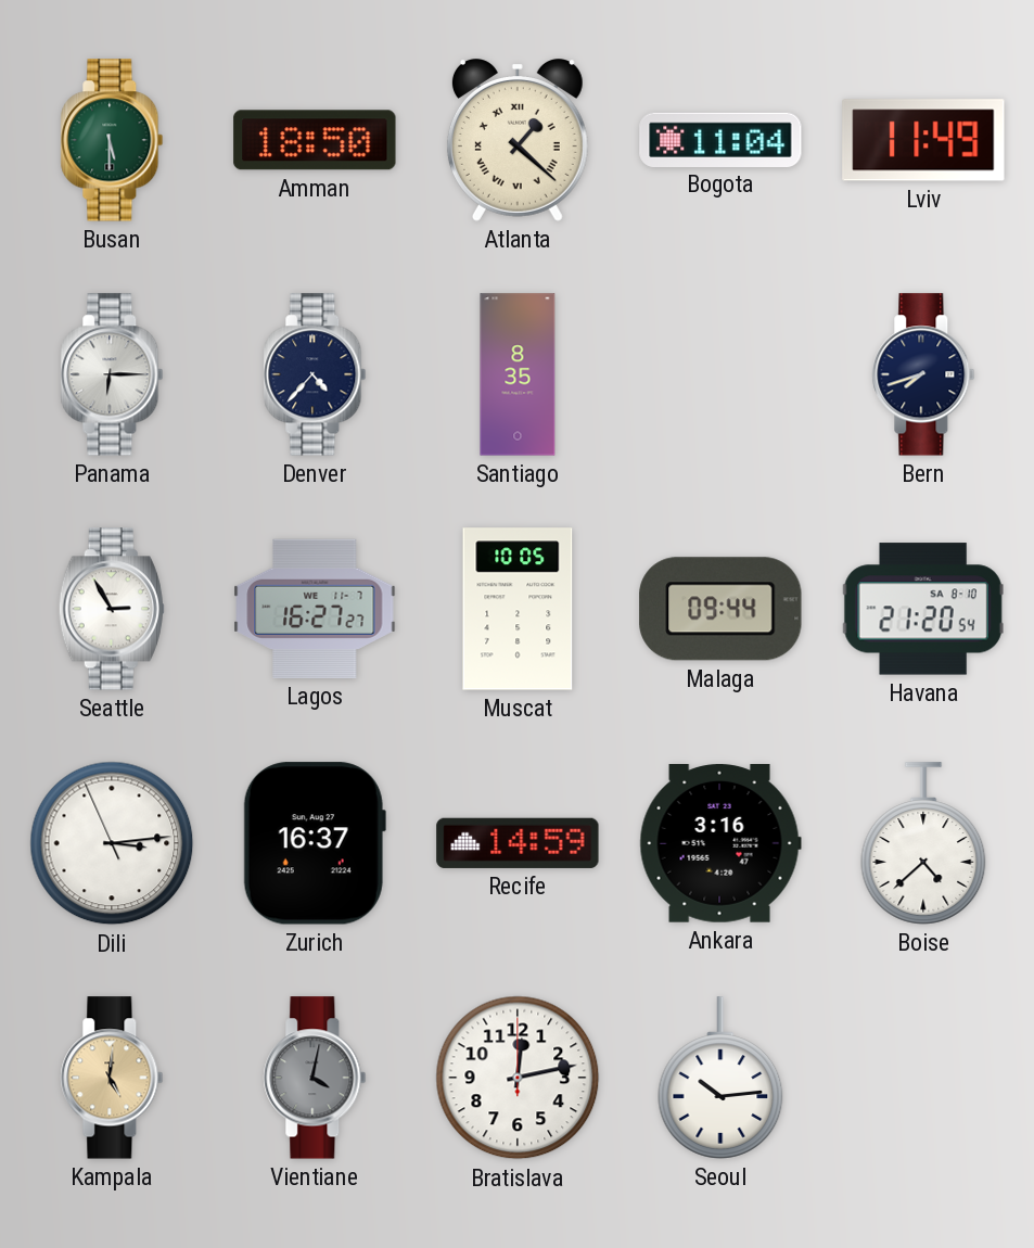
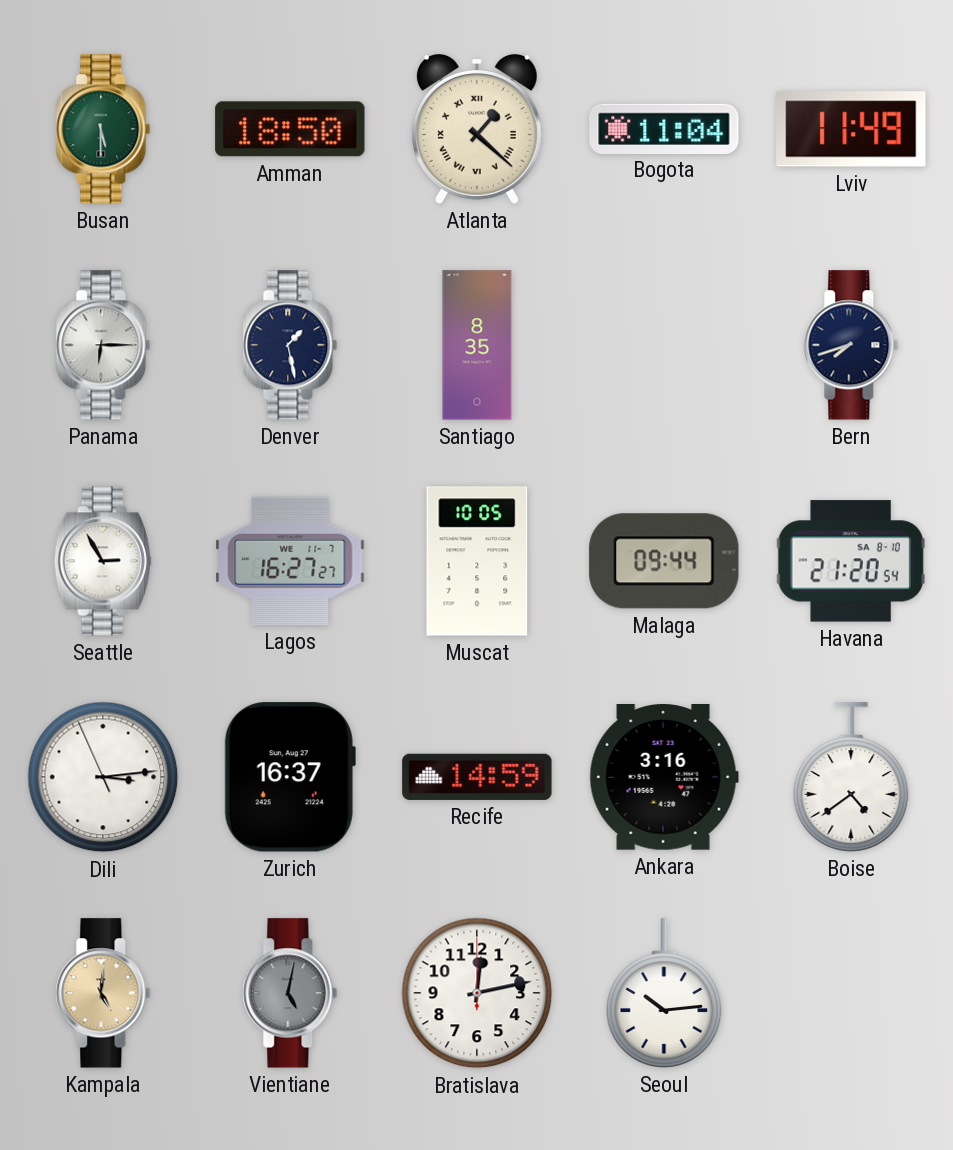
Denver: 4:37 -> 1:28 (290, 345)
Boise: 4:38 -> 4:39 (851, 777)
Vientiane: 4:02 -> 5:02 (290, 993)
